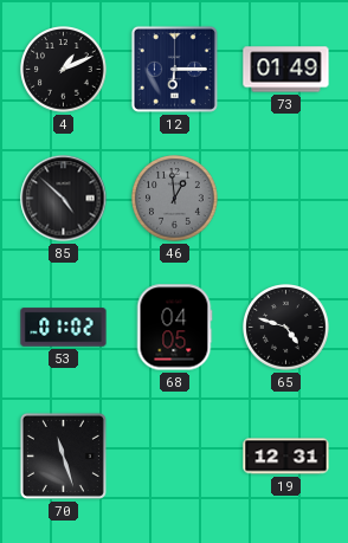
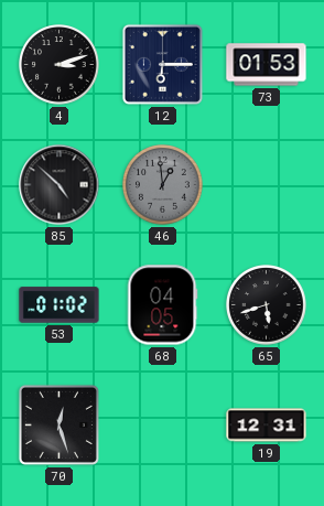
4: 1:11 -> 3:12 (60, 65)
73: 01:49 -> 01:53 (267, 65)
65: 4:48 -> 5:42 (267, 305)
70: 11:27 -> 12:27 (58, 424)
